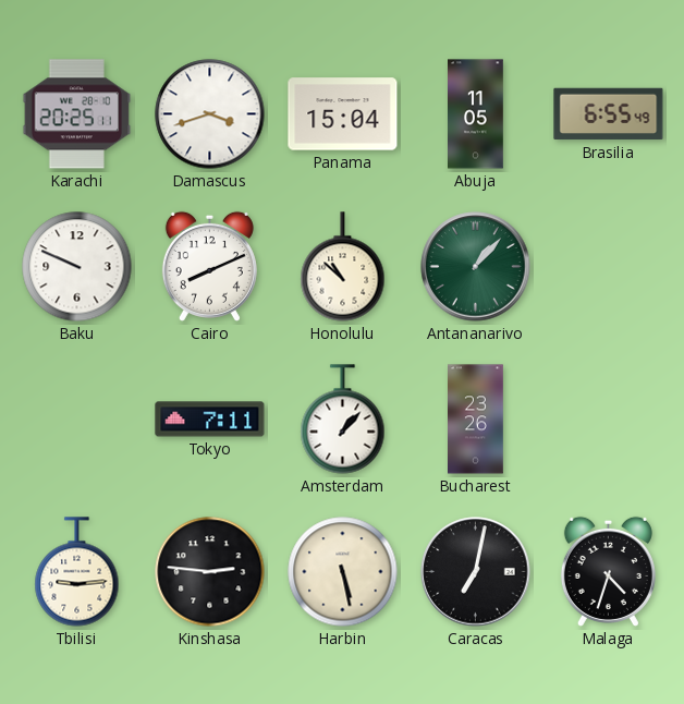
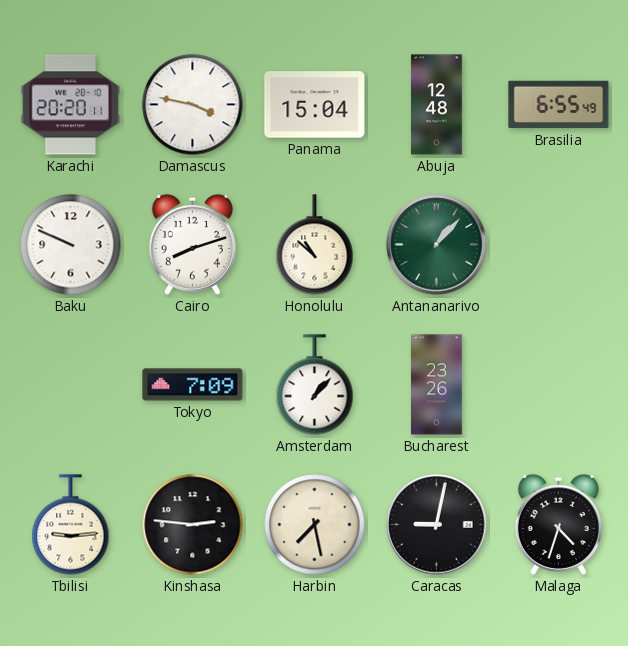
Karachi: 20:25 -> 20:20 (71, 105)
Damascus: 3:42 -> 3:47 (193, 105)
Abuja: 11:05 -> 12:48 (437, 105)
Cairo: 8:11 -> 8:12 (192, 244)
Tokyo: 7:11 -> 7:09 (193, 385)
Harbin: 5:28 -> 7:28 (315, 525)
Caracas: 7:02 -> 9:02 (437, 525)
